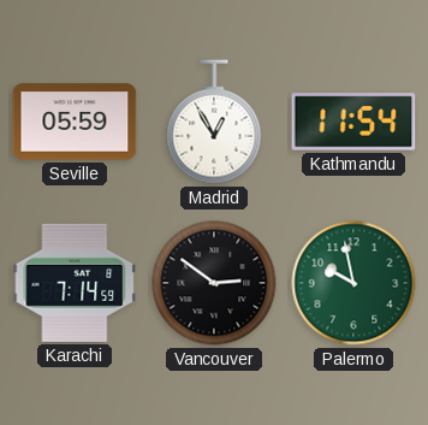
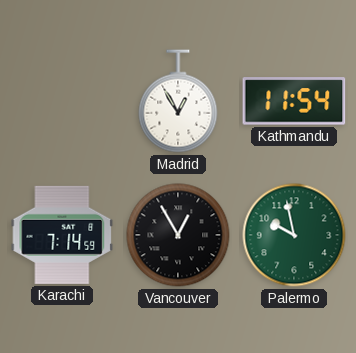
Seville: 05:59 -> none (75, 122)
Vancouver: 2:51 -> 12:55 (178, 235)
